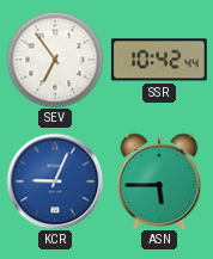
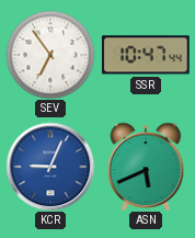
SSR: 10:42 -> 10:47 (146, 55)
ASN: 5:45 -> 5:41 (146, 167)
